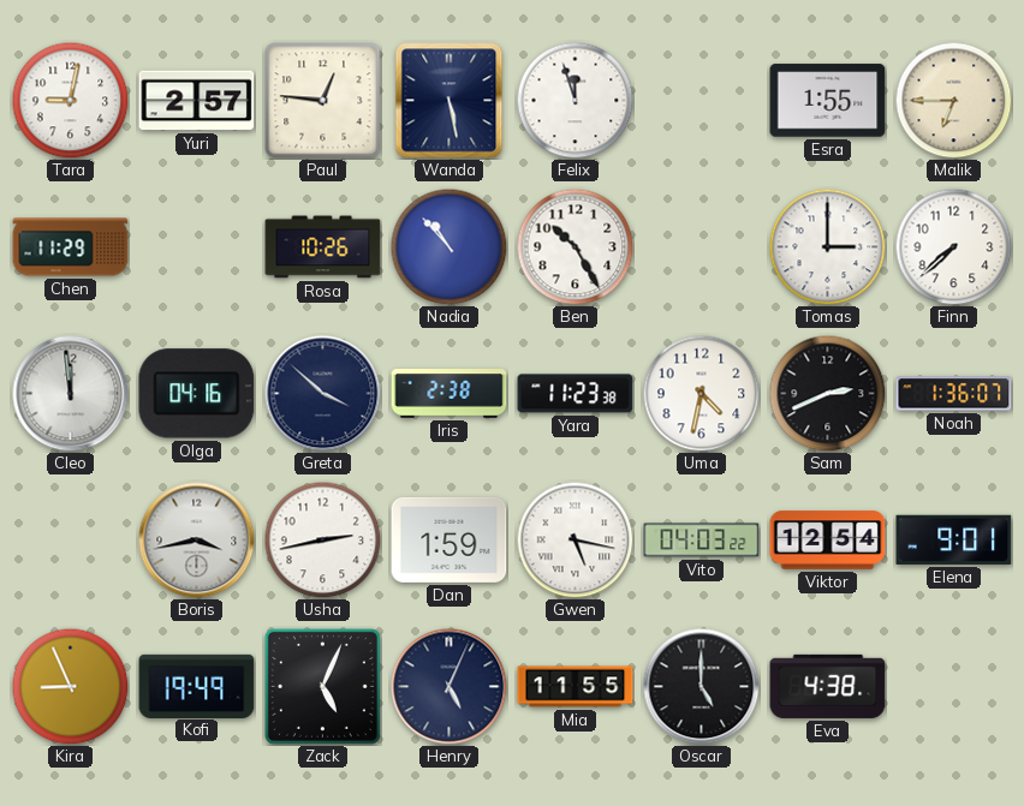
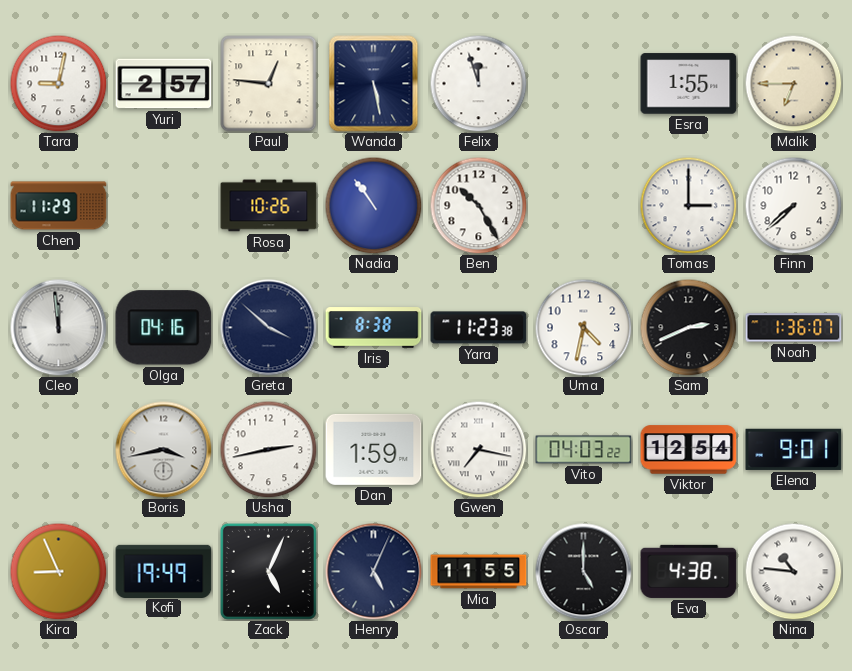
Nadia: 10:53 -> 10:54 (373, 205)
Iris: 2:38 -> 8:38 (374, 328)
Gwen: 5:17 -> 7:17 (478, 449)
Nina: none -> 10:46 (793, 571)
